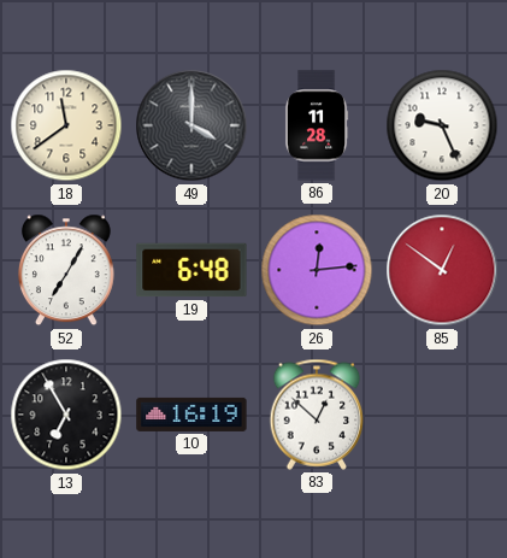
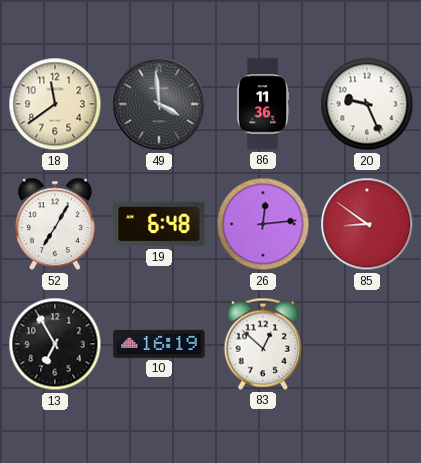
49: 4:00 -> 3:59 (159, 104)
86: 11:28 -> 11:36 (263, 104)
85: 12:51 -> 8:51 (367, 224)
